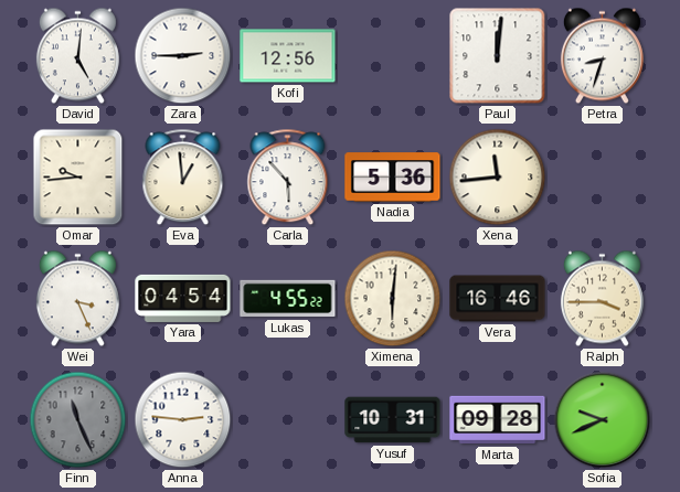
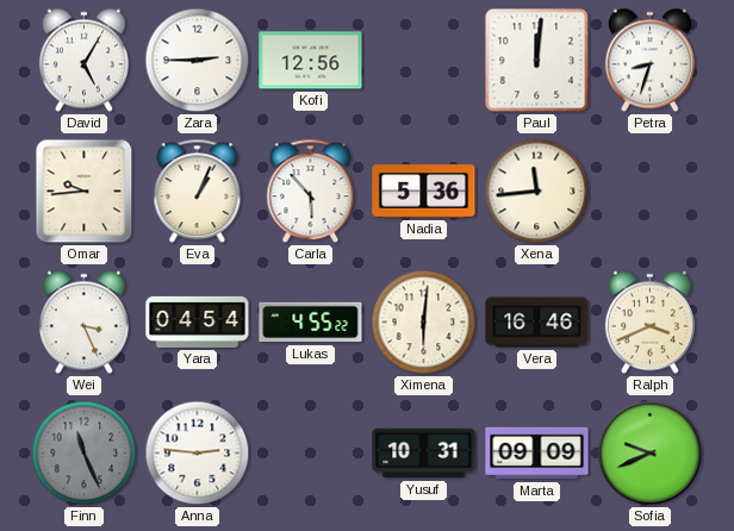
David: 5:01 -> 5:05 (83, 61)
Eva: 12:59 -> 1:04 (198, 192)
Ralph: 3:45 -> 3:41 (649, 323)
Marta: 09:28 -> 09:09 (537, 454)
